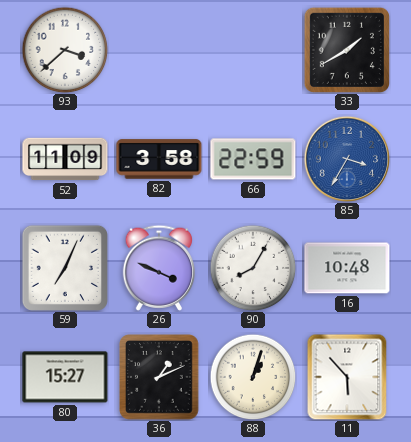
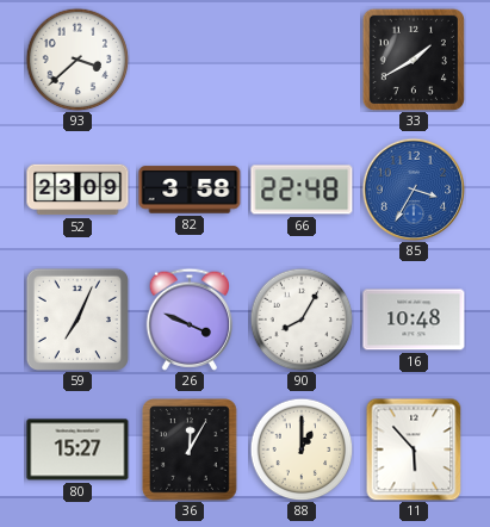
52: 11:09 -> 23:09 (77, 190)
66: 22:59 -> 22:48 (302, 190)
36: 1:11 -> 12:05 (190, 449)
88: 1:03 -> 1:00 (302, 449)
